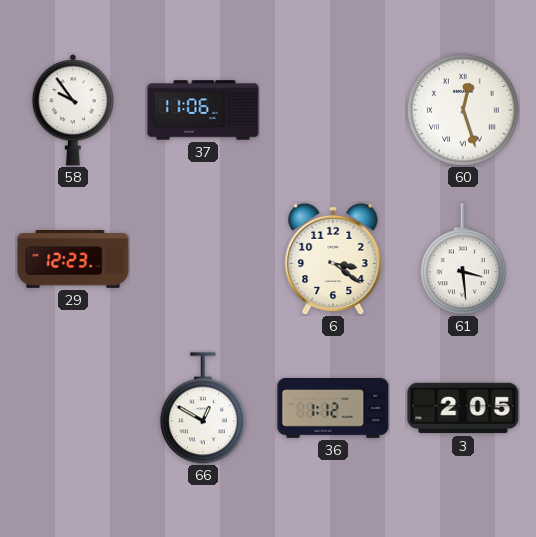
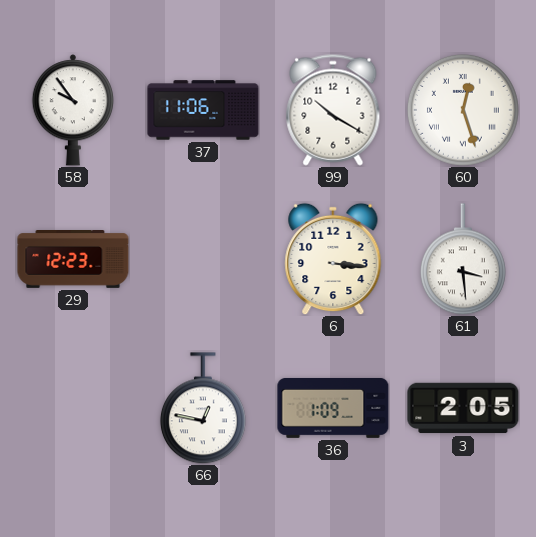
99: none -> 10:20 (333, 110)
6: 3:21 -> 3:16 (333, 259)
66: 12:50 -> 12:47 (203, 408)
36: 1:12 -> 1:09 (333, 408)
